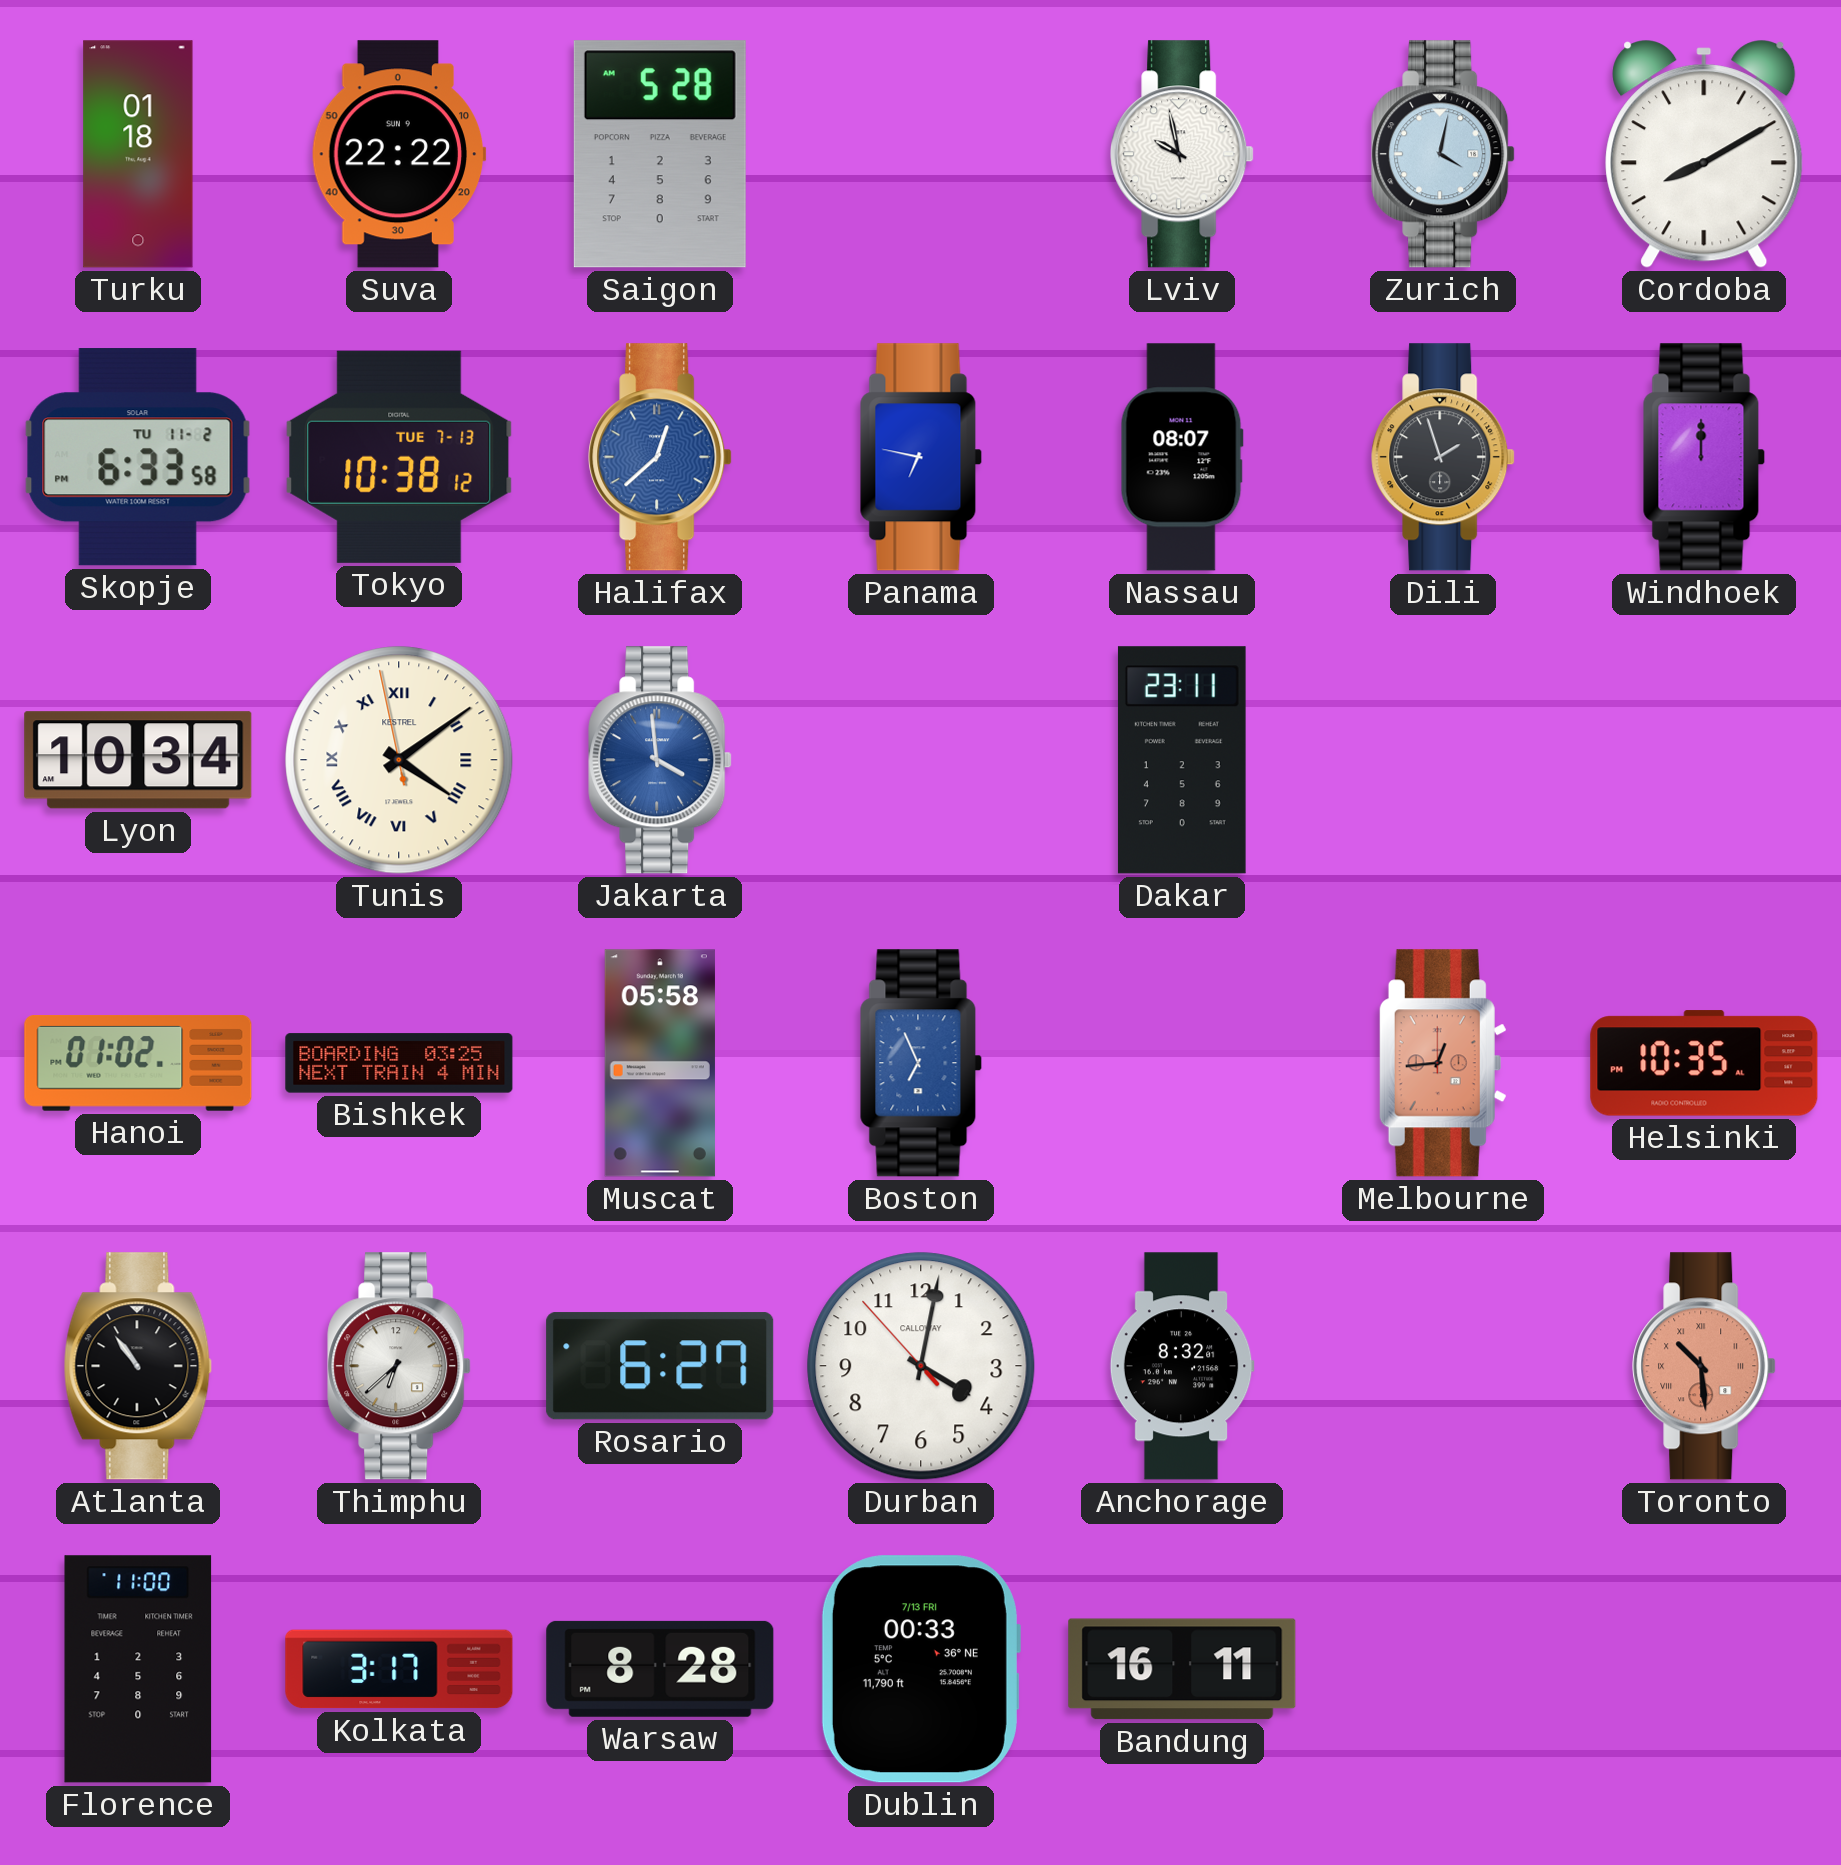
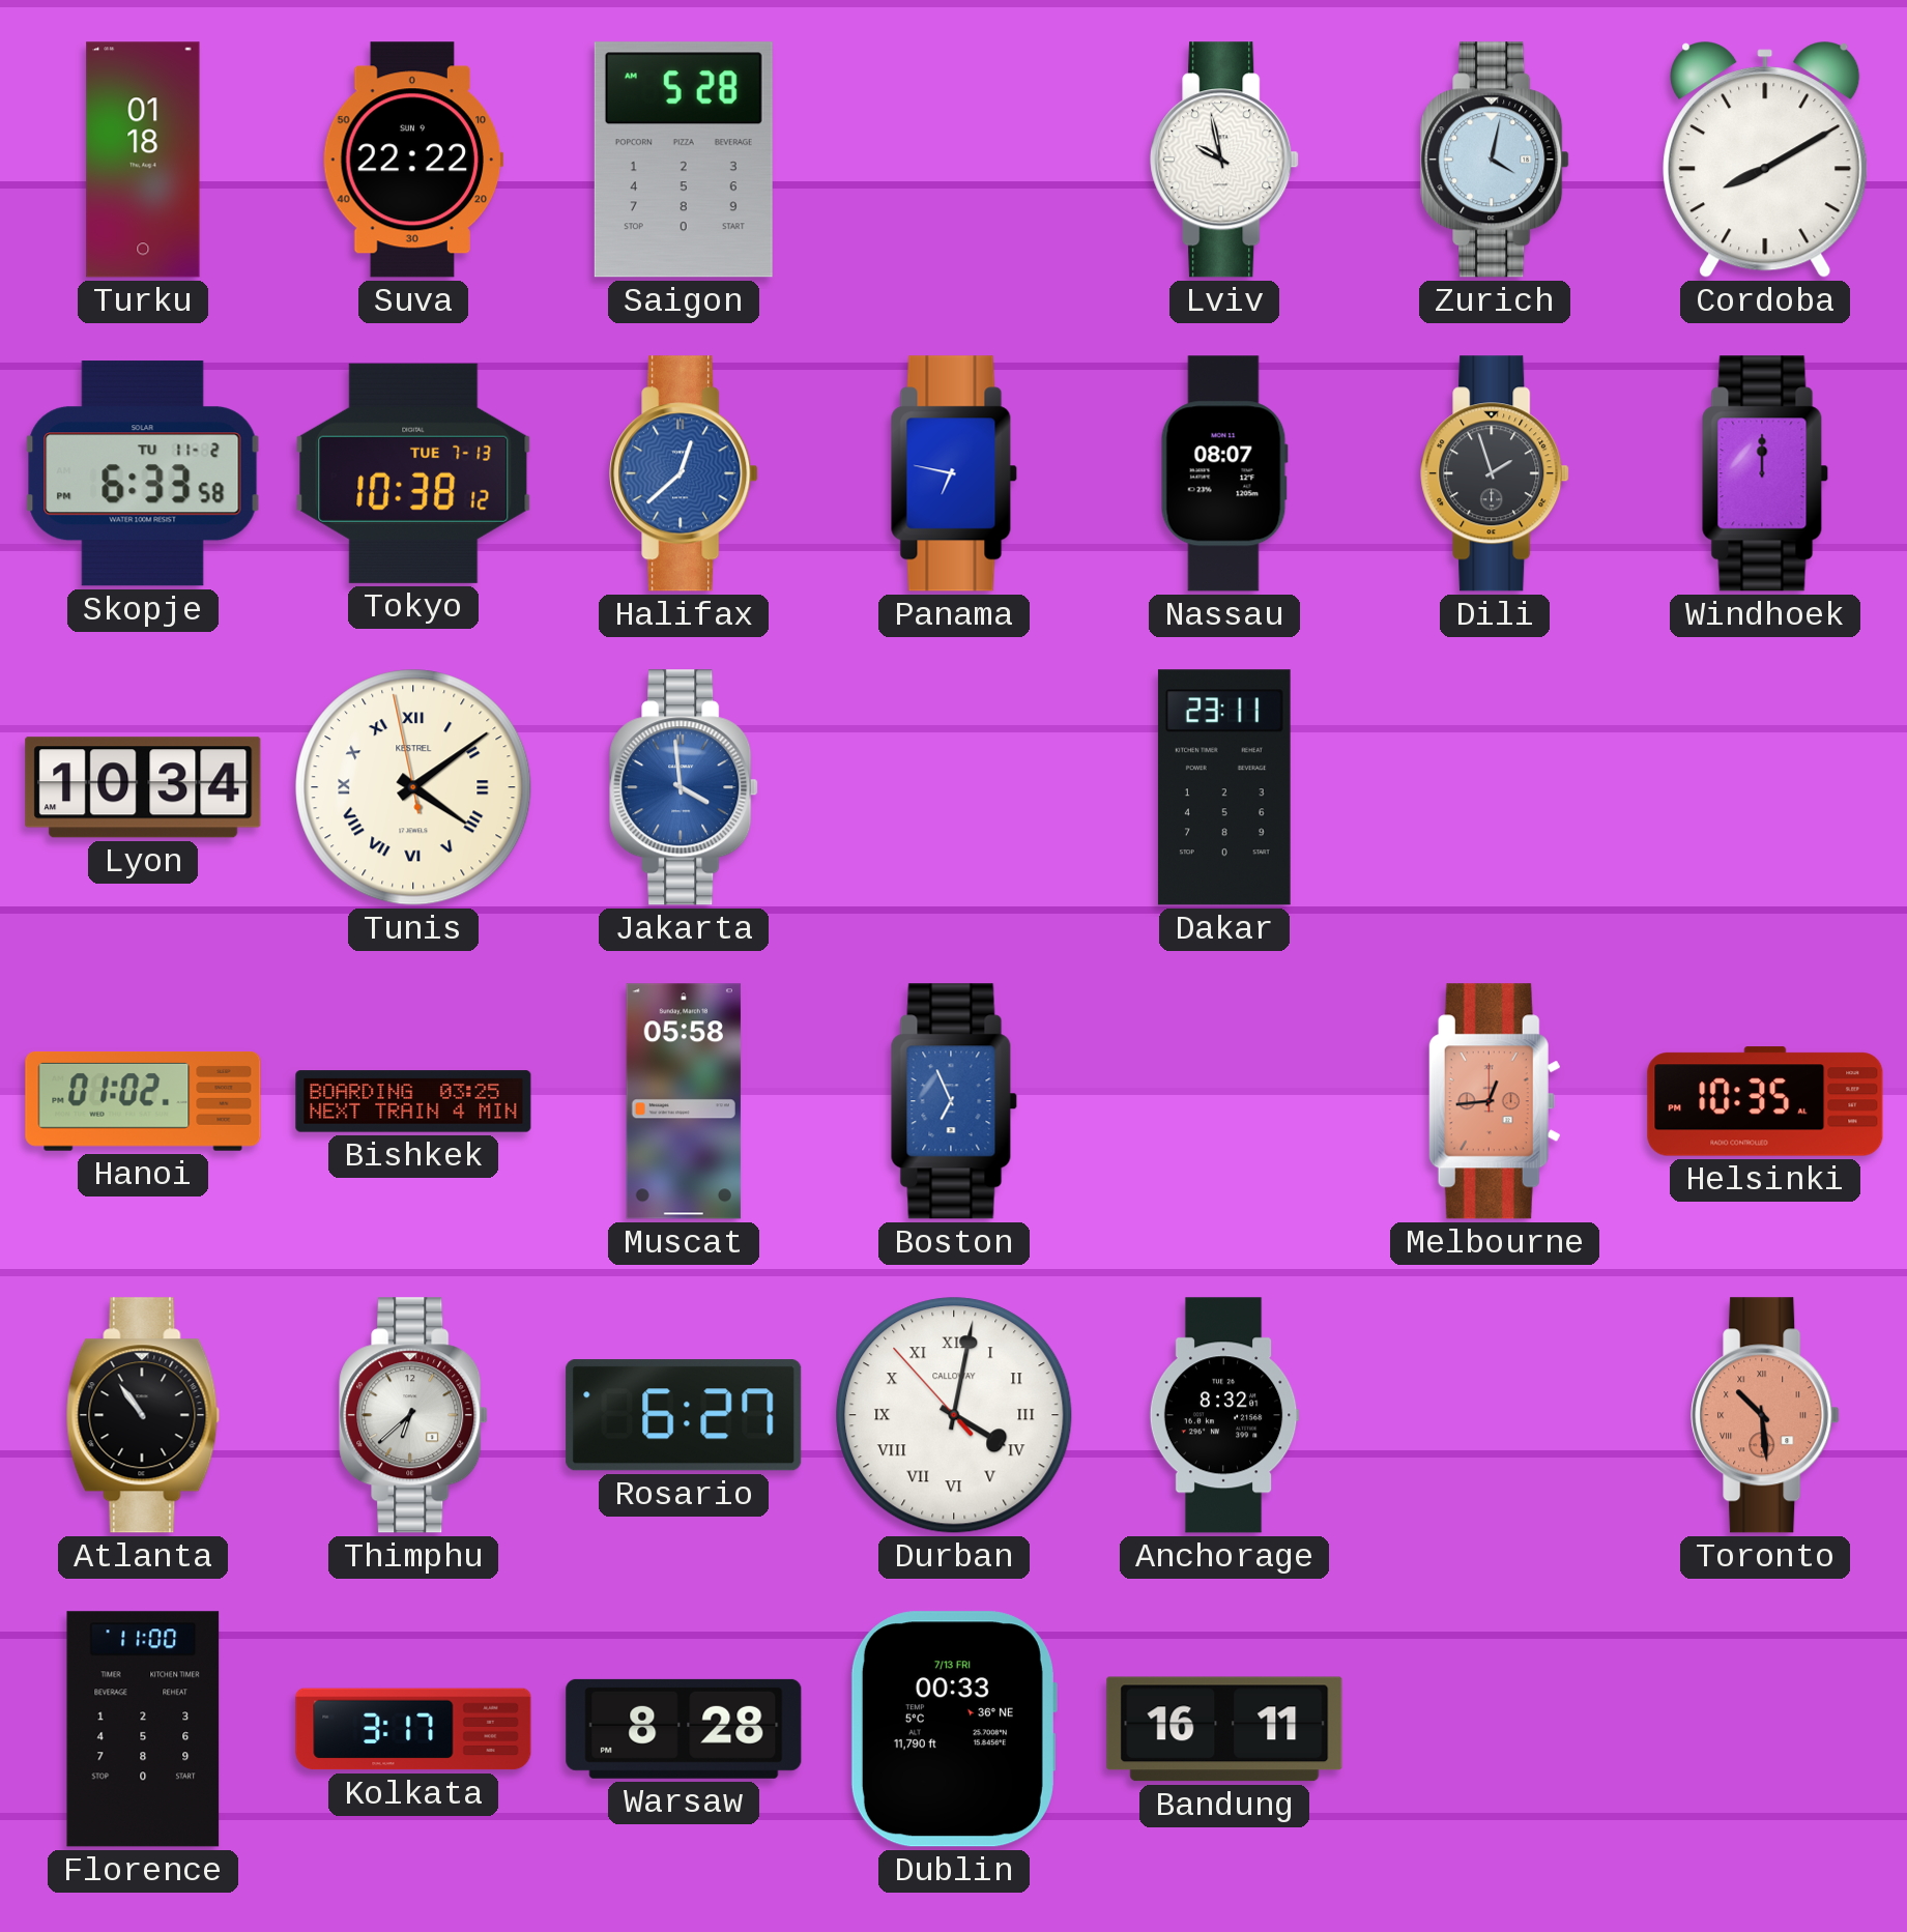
Durban numerals: Arabic -> Roman (954, 1415)
